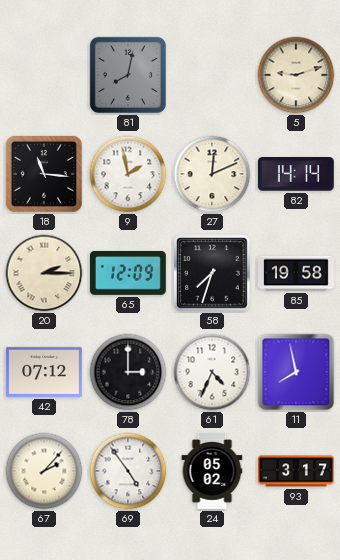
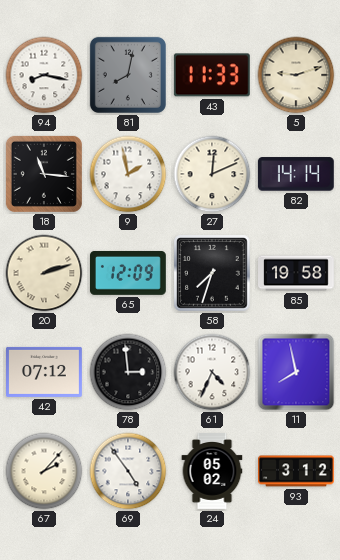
94: none -> 8:17 (44, 75)
43: none -> 11:33 (212, 75)
20: 2:15 -> 2:12 (44, 273)
78: 3:00 -> 2:59 (128, 372)
93: 3:17 -> 3:12 (297, 471)
